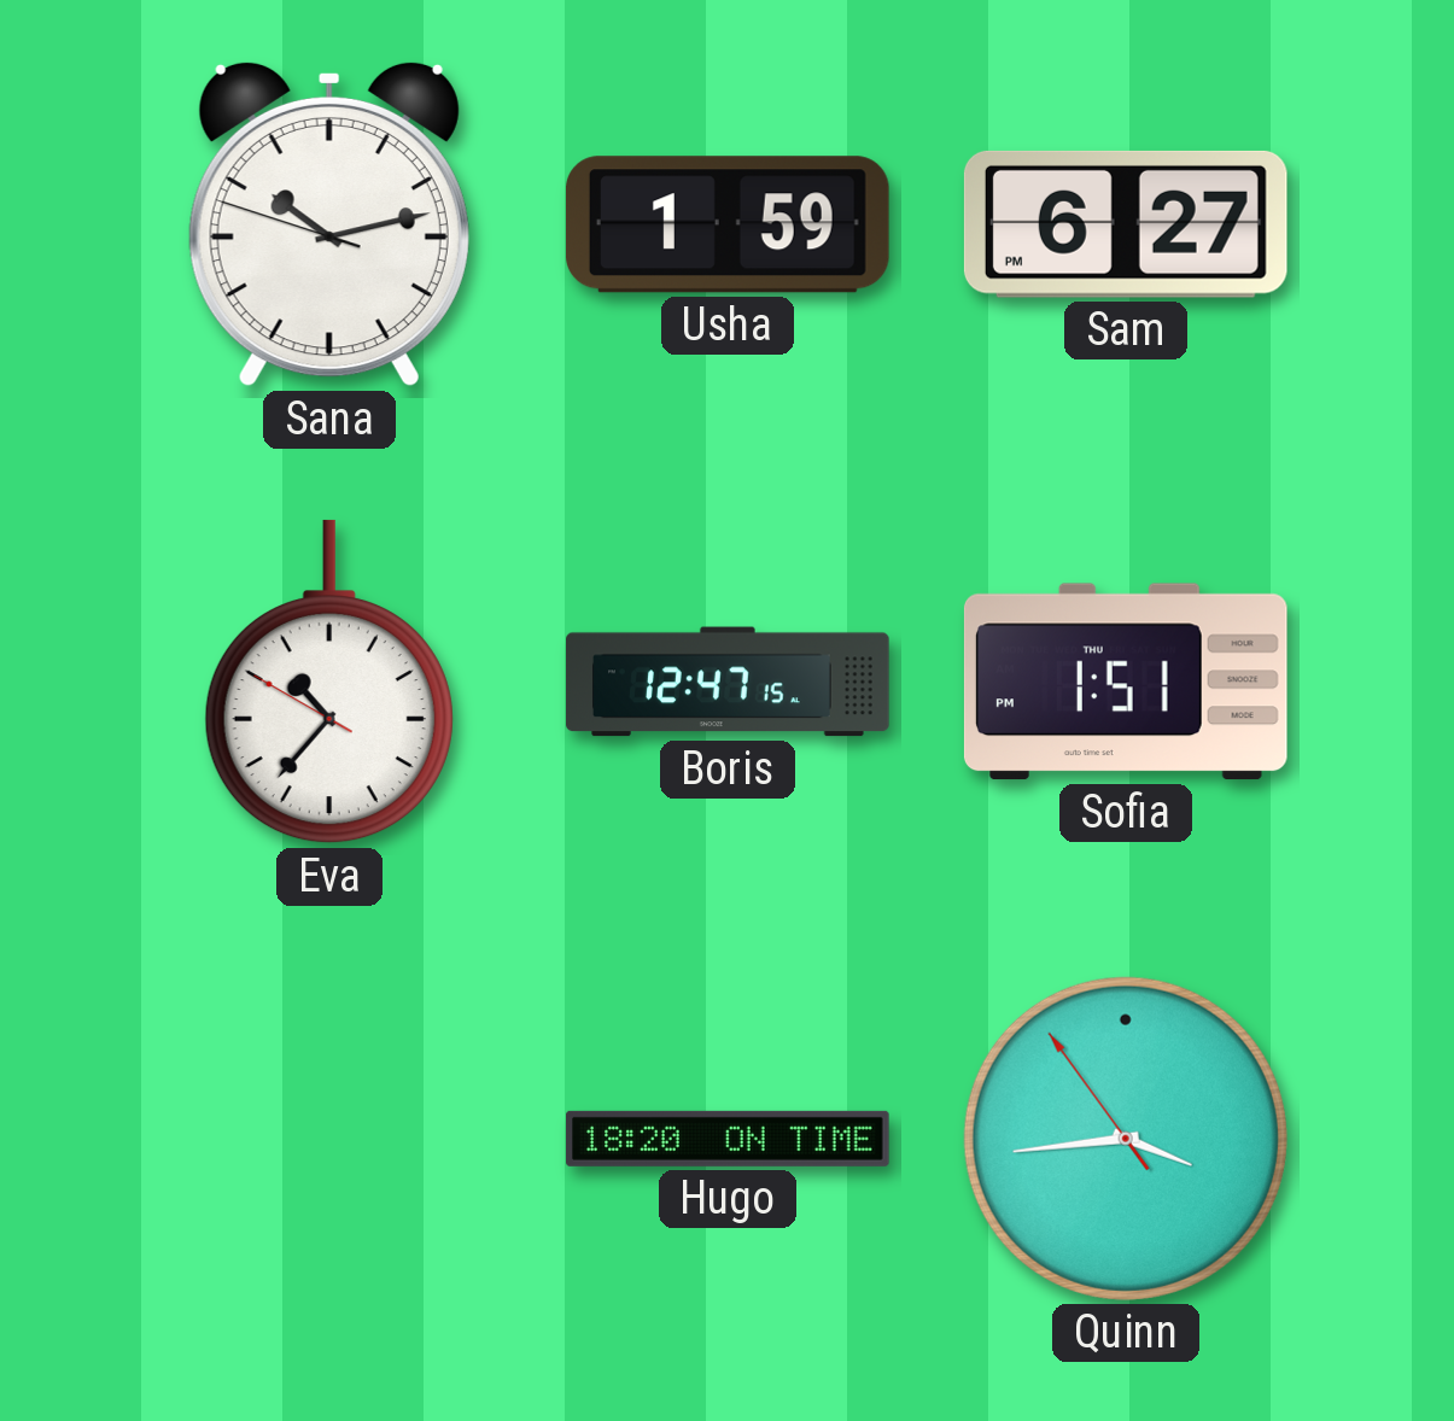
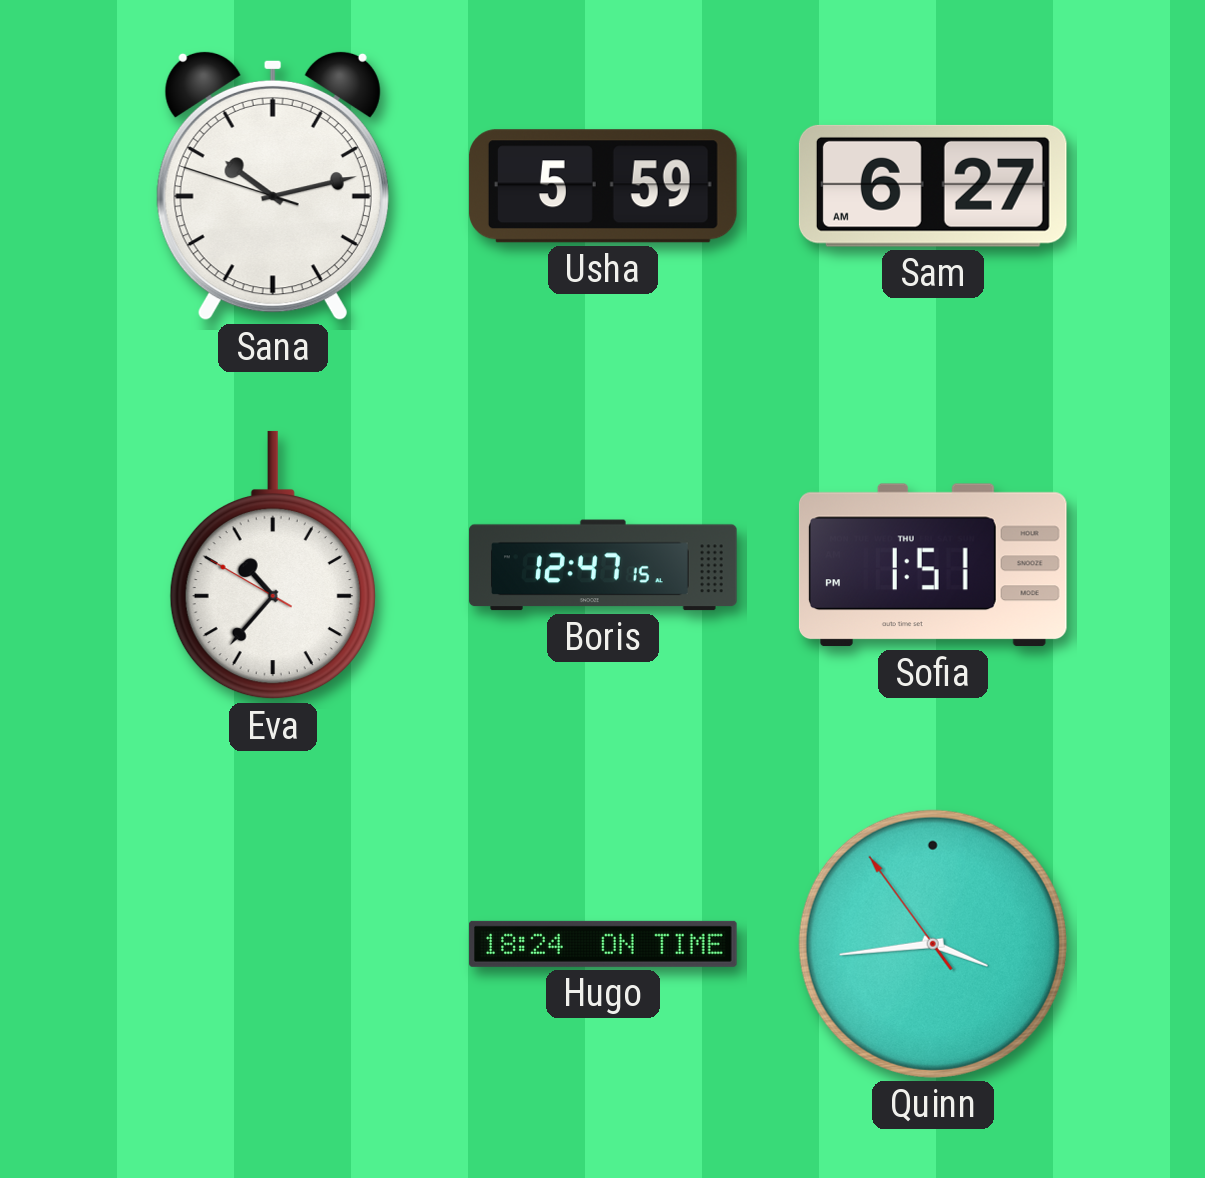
Usha: 1:59 -> 5:59 (603, 186)
Sam: 6:27 PM -> 6:27 AM (933, 186)
Hugo: 18:20 -> 18:24 (603, 944)
